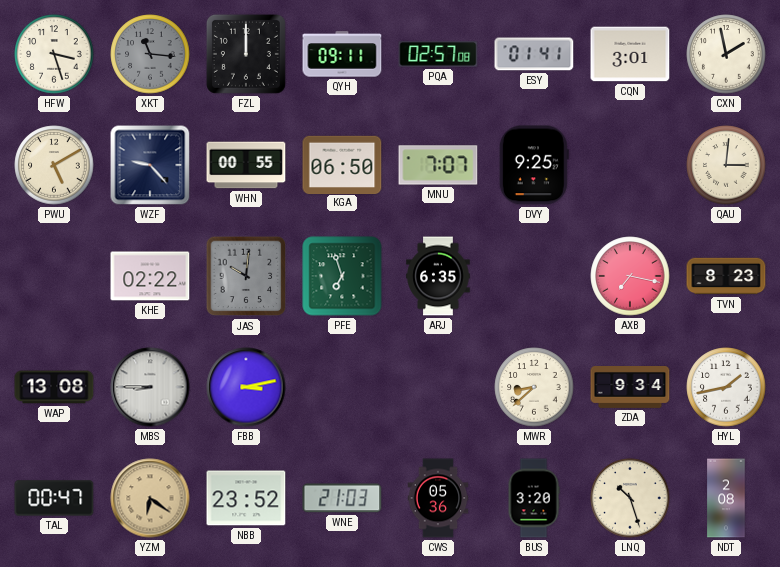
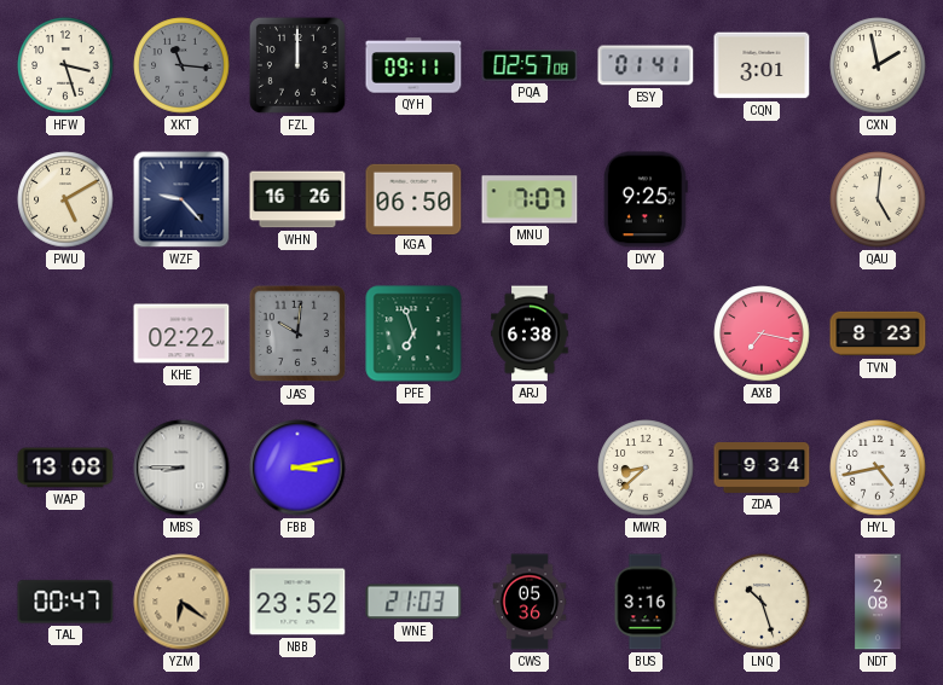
WHN: 00:55 -> 16:26 (297, 199)
QAU: 3:01 -> 5:01 (878, 199)
ARJ: 6:35 -> 6:38 (530, 333)
HYL: 1:43 -> 4:43 (878, 468)
BUS: 3:20 -> 3:16 (646, 602)
